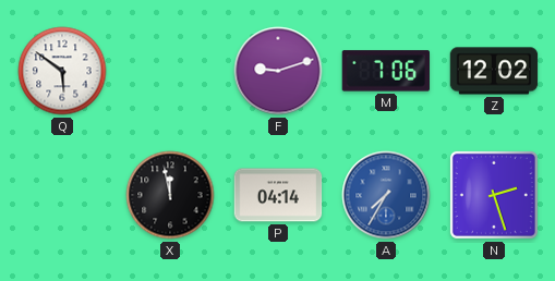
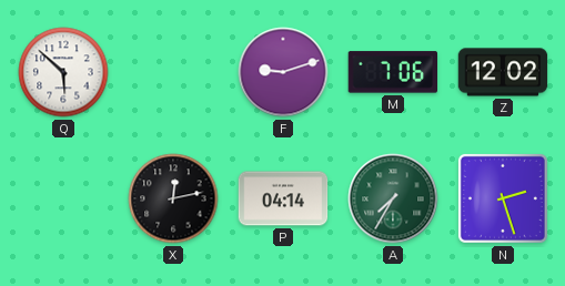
Q: 5:51 -> 5:52 (63, 72)
X: 11:58 -> 12:13 (173, 198)
A dial: blue -> green (393, 198)
